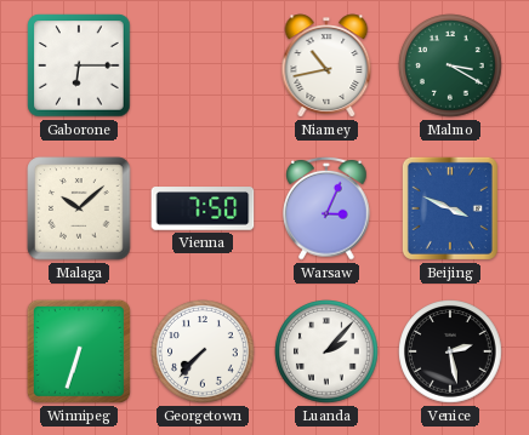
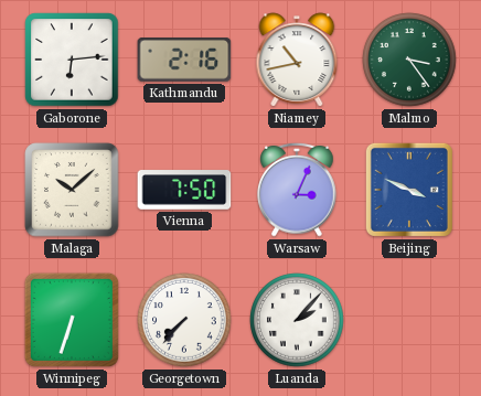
Gaborone: 6:15 -> 6:14 (72, 60)
Kathmandu: none -> 2:16 (184, 60)
Malmo: 3:20 -> 3:24 (409, 60)
Venice: 2:28 -> none (450, 351)
